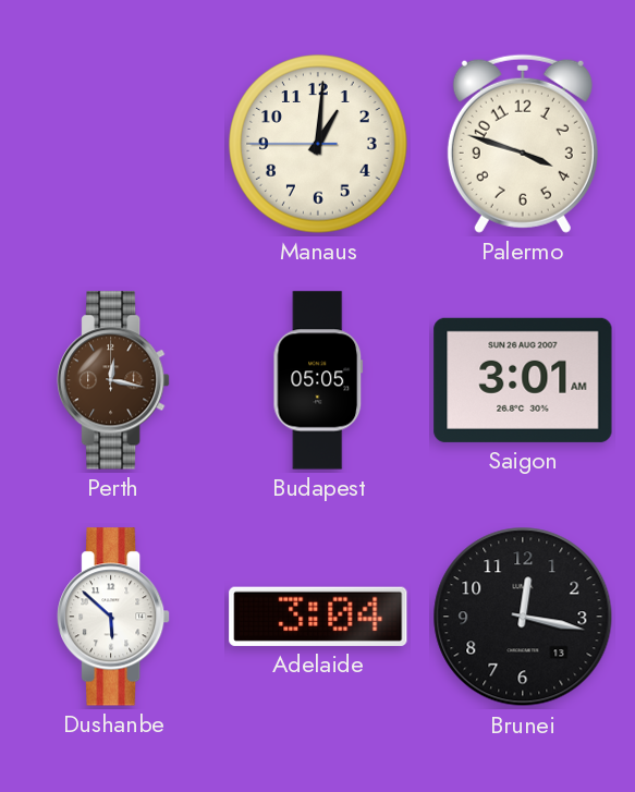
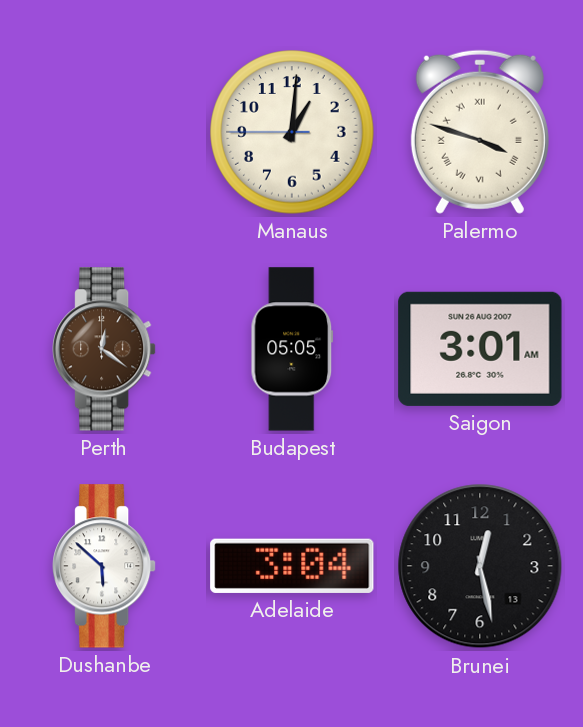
Palermo numerals: Arabic -> Roman (480, 132)
Perth: 12:17 -> 12:21 (105, 349)
Brunei: 12:17 -> 12:28 (480, 566)
